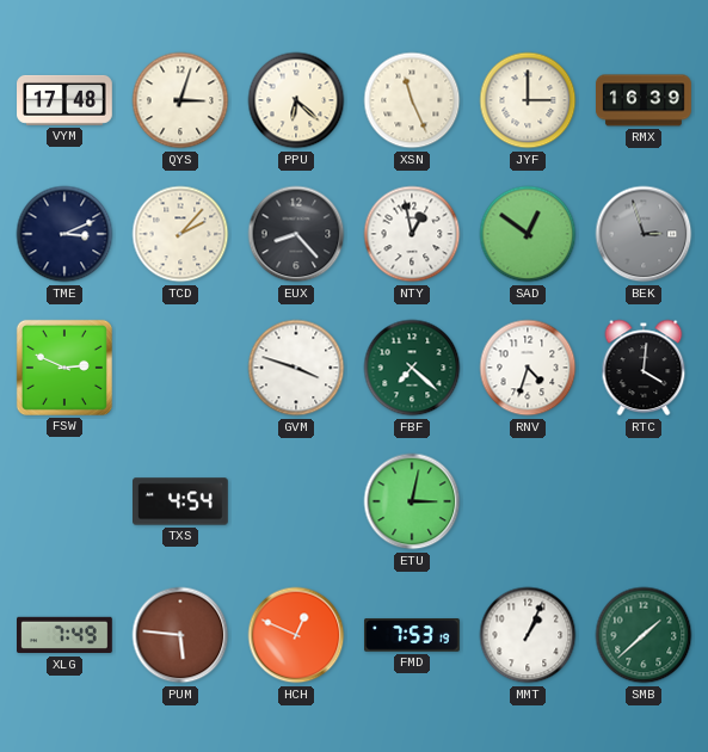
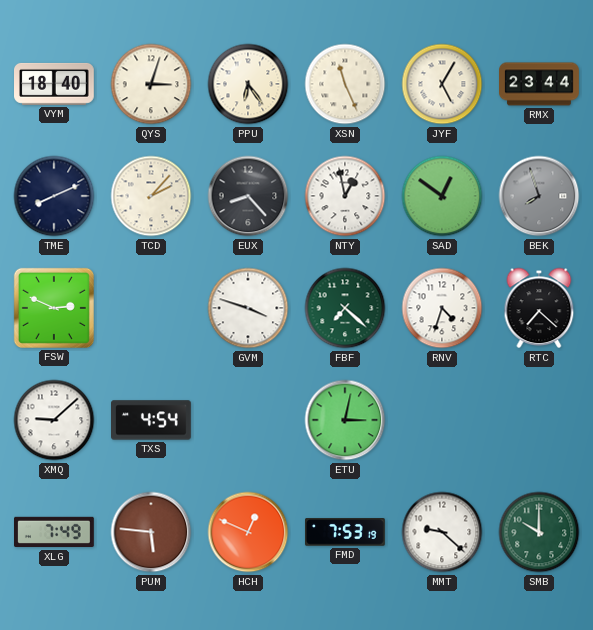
VYM: 17:48 -> 18:40 (55, 84)
PPU: 6:22 -> 6:24 (248, 84)
JYF: 3:00 -> 5:05 (442, 84)
RMX: 16:39 -> 23:44 (540, 84)
TME: 3:11 -> 8:11 (54, 196)
BEK: 2:57 -> 7:57 (539, 196)
RTC: 4:01 -> 7:22 (539, 308)
XMQ: none -> 9:08 (54, 420)
MMT: 1:04 -> 9:22 (442, 532)
SMB: 1:38 -> 10:00 (539, 532)
